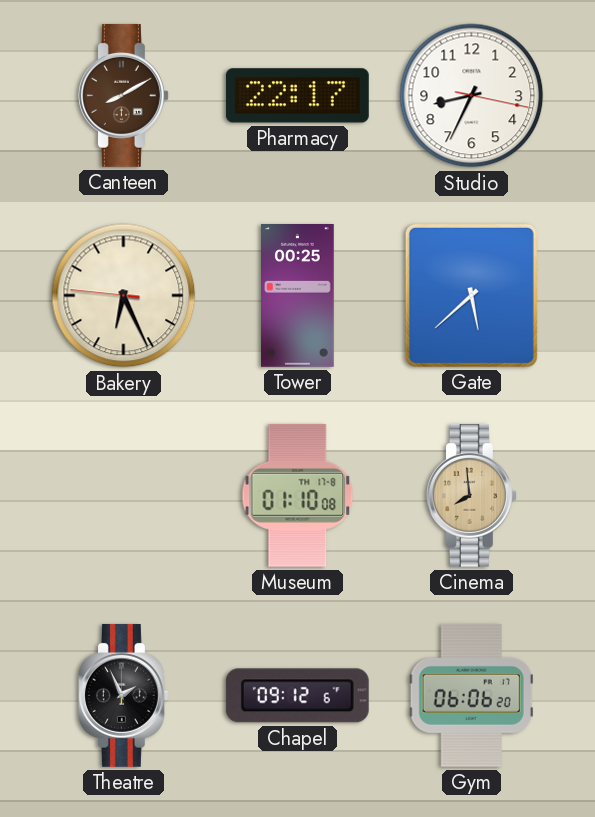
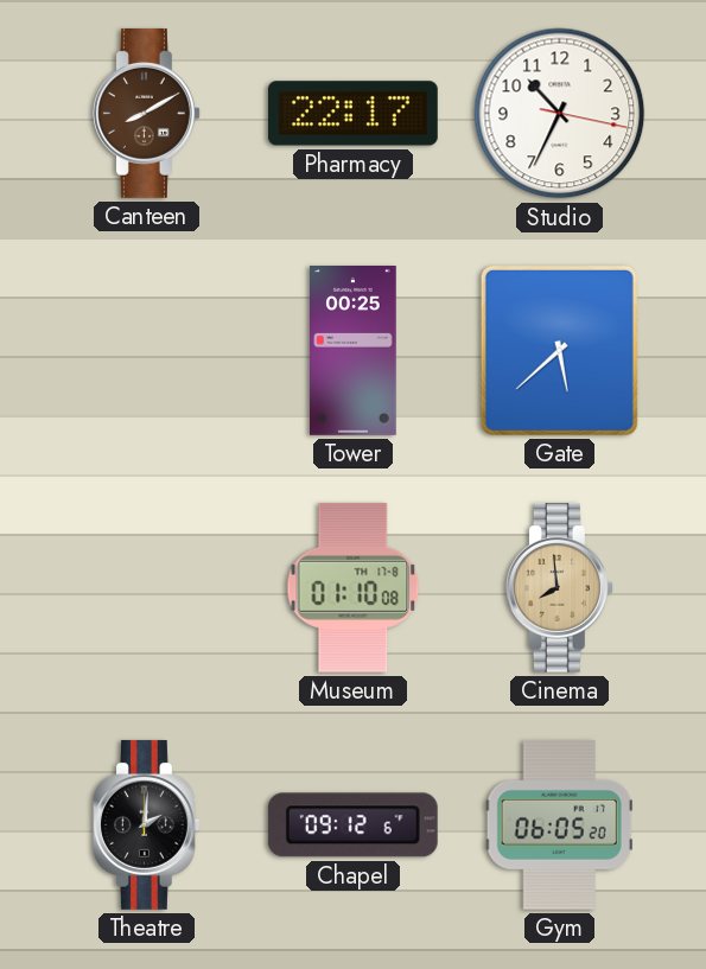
Studio: 8:34 -> 10:34 (560, 114)
Bakery: 6:25 -> none (124, 296)
Theatre: 1:56 -> 2:01 (146, 824)
Gym: 06:06 -> 06:05 (559, 824)
